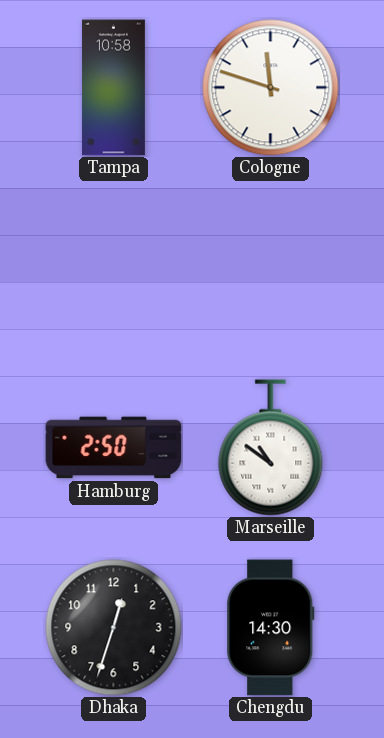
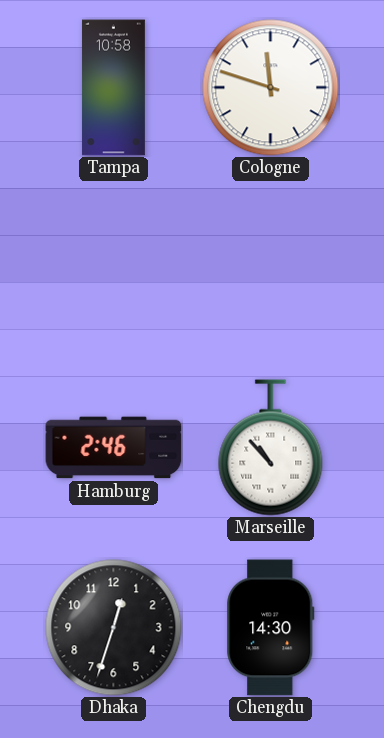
Hamburg: 2:50 -> 2:46 (114, 448)
Marseille: 10:51 -> 10:53 (271, 448)
